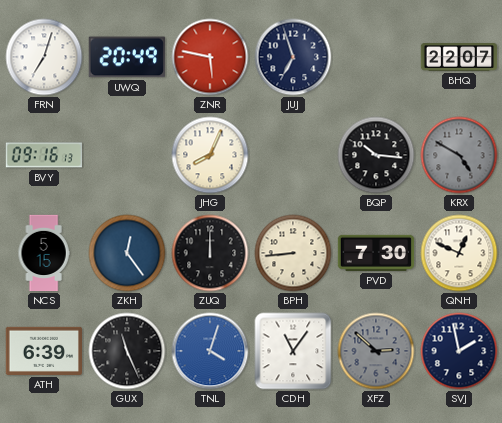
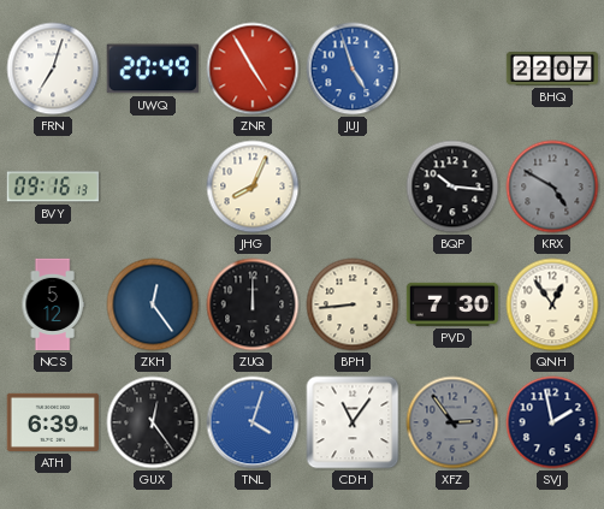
ZNR: 5:47 -> 4:55 (253, 69)
JUJ: 6:57 -> 4:57 (353, 69)
JUJ dial: navy -> blue (353, 69)
NCS: 5:15 -> 5:12 (53, 304)
QNH: 12:49 -> 12:54 (552, 304)
GUX: 11:26 -> 12:24 (153, 422)
XFZ: 2:52 -> 2:54 (452, 422)
